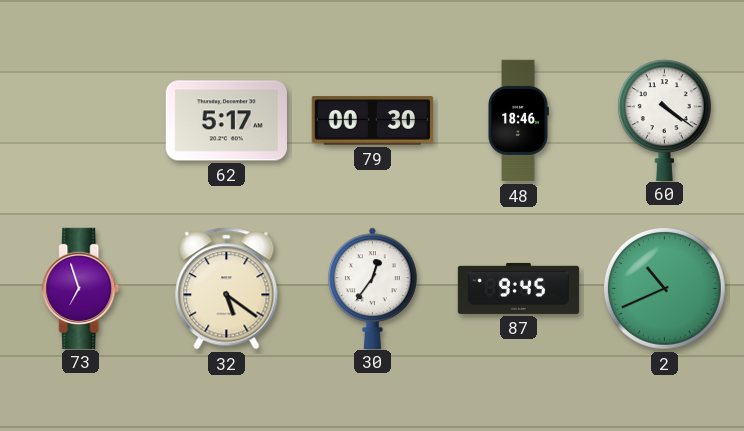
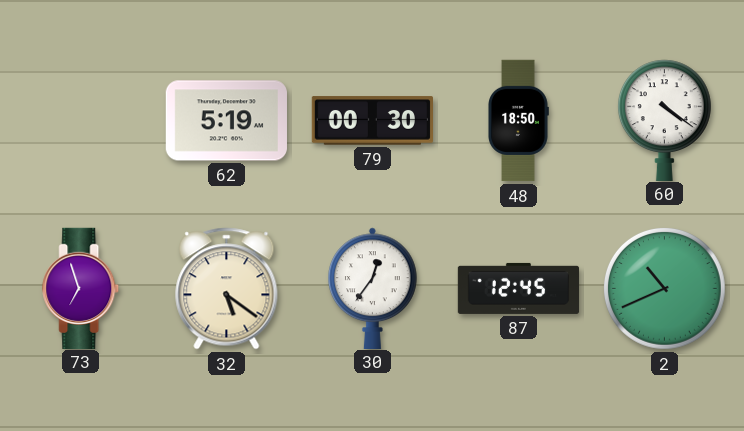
62: 5:17 -> 5:19 (226, 121)
48: 18:46 -> 18:50 (518, 121)
87: 9:45 -> 12:45 (519, 288)
